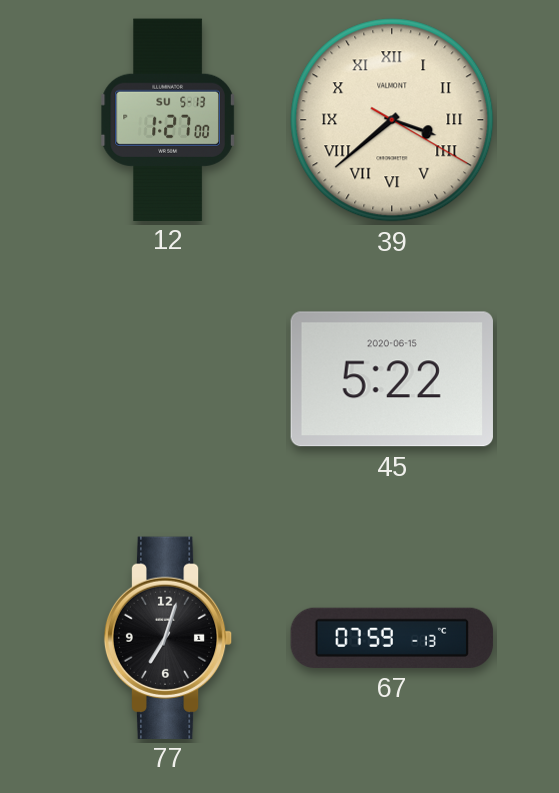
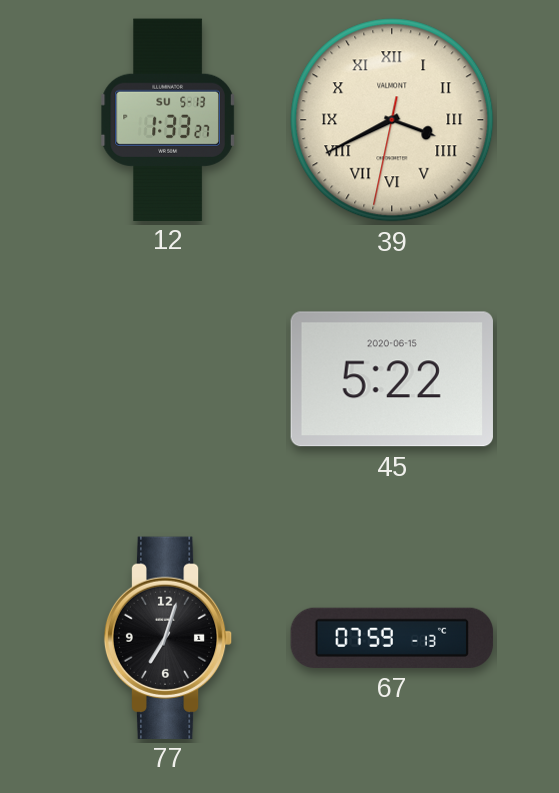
12: 1:27 -> 1:33 (168, 119)
39: 3:38 -> 3:40 (392, 120)
